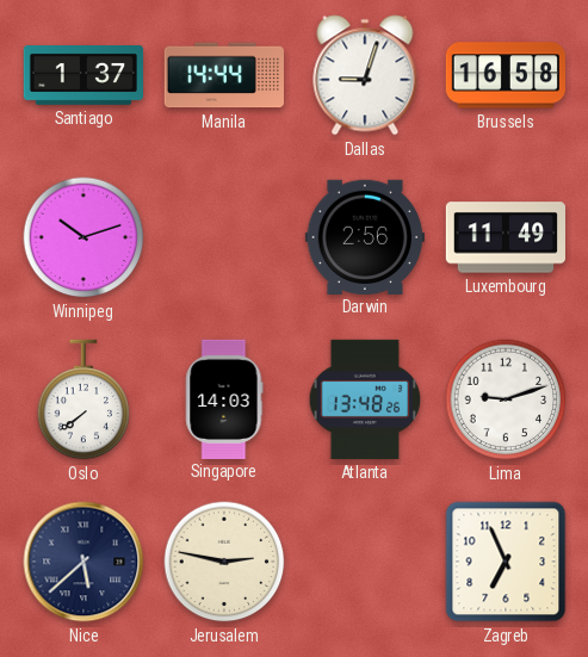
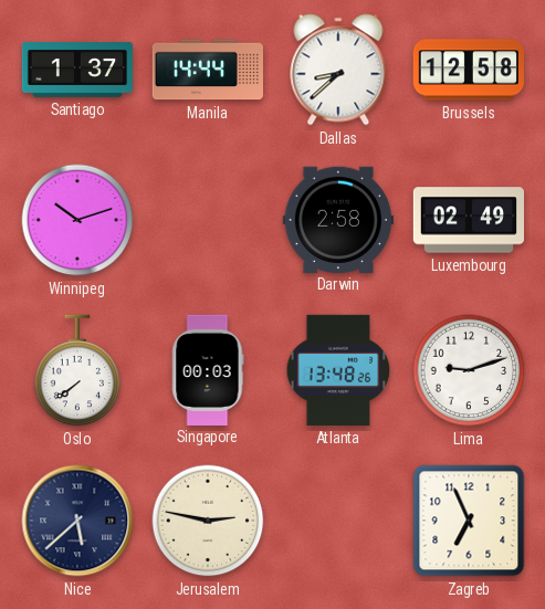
Dallas: 9:03 -> 8:38 (338, 70)
Brussels: 16:58 -> 12:58 (468, 70)
Darwin: 2:56 -> 2:58 (338, 219)
Luxembourg: 11:49 -> 02:49 (469, 220)
Singapore: 14:03 -> 00:03 (208, 369)
